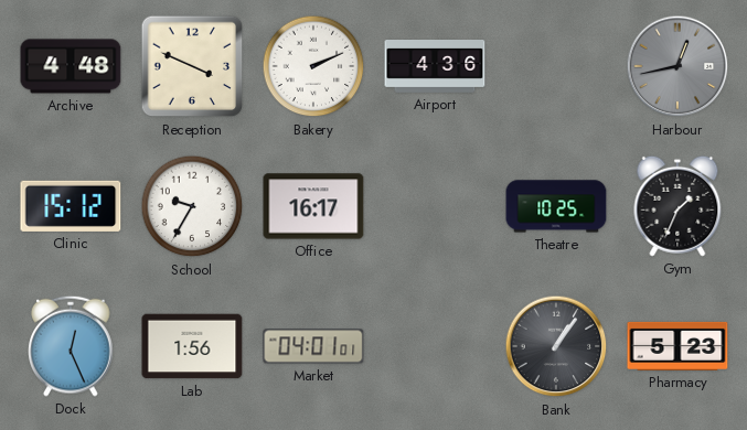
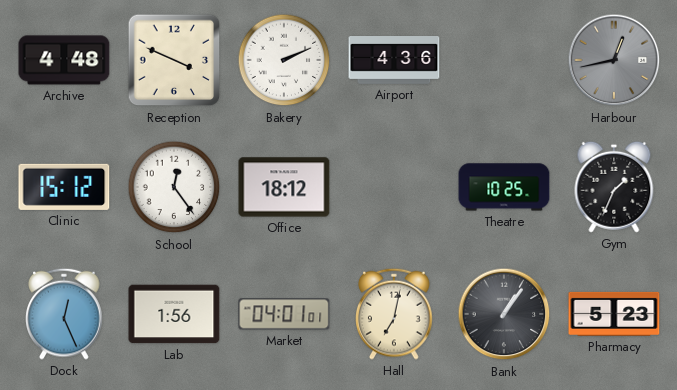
School: 9:35 -> 12:24 (174, 187)
Office: 16:17 -> 18:12 (284, 187)
Hall: none -> 7:02 (394, 314)
